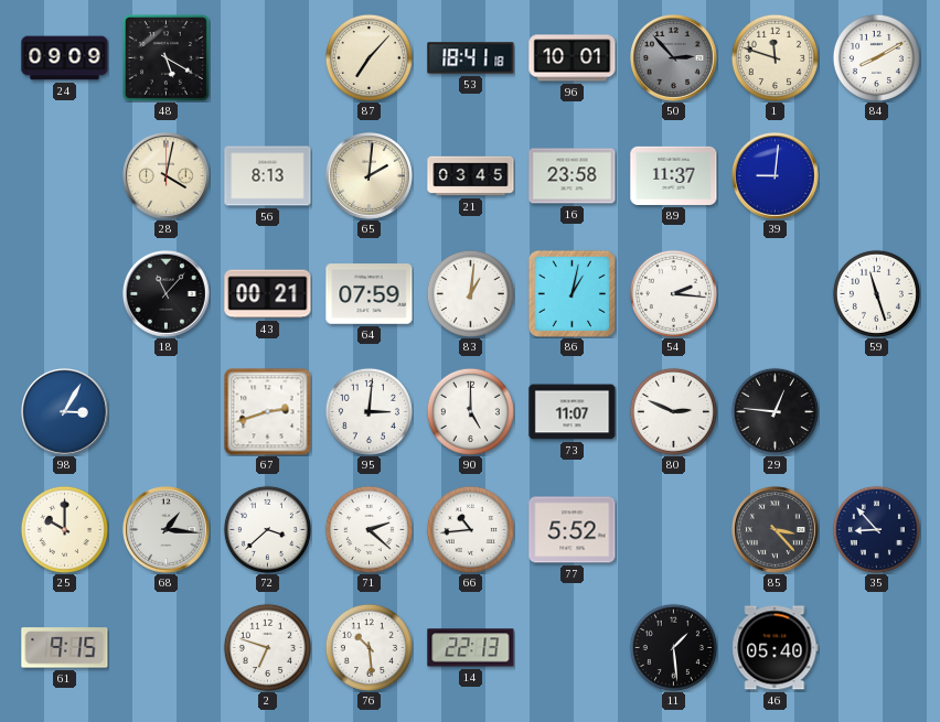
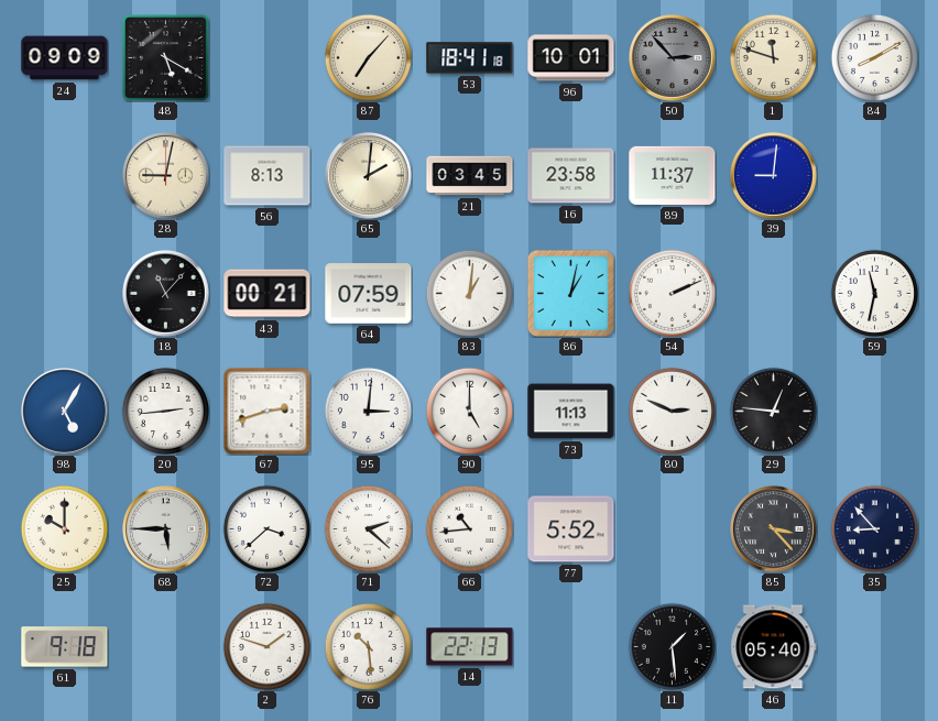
28: 4:02 -> 9:02 (166, 176)
54: 2:16 -> 2:11 (672, 293)
59: 11:27 -> 11:32 (874, 293)
98: 3:05 -> 5:05 (65, 412)
20: none -> 2:44 (165, 411)
73: 11:07 -> 11:13 (571, 412)
68: 1:16 -> 5:45 (166, 529)
61: 9:15 -> 9:18 (65, 647)
2: 6:48 -> 1:48 (266, 646)
